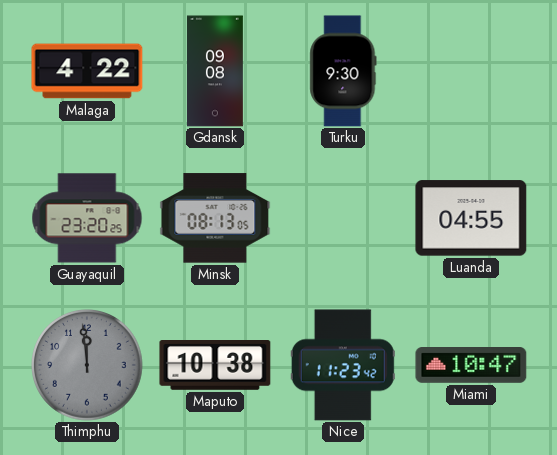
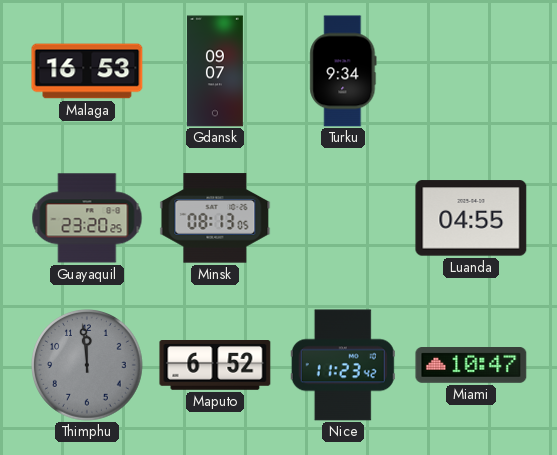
Malaga: 4:22 -> 16:53 (87, 71)
Gdansk: 09:08 -> 09:07 (215, 71)
Turku: 9:30 -> 9:34 (343, 71)
Maputo: 10:38 -> 6:52 (215, 366)
